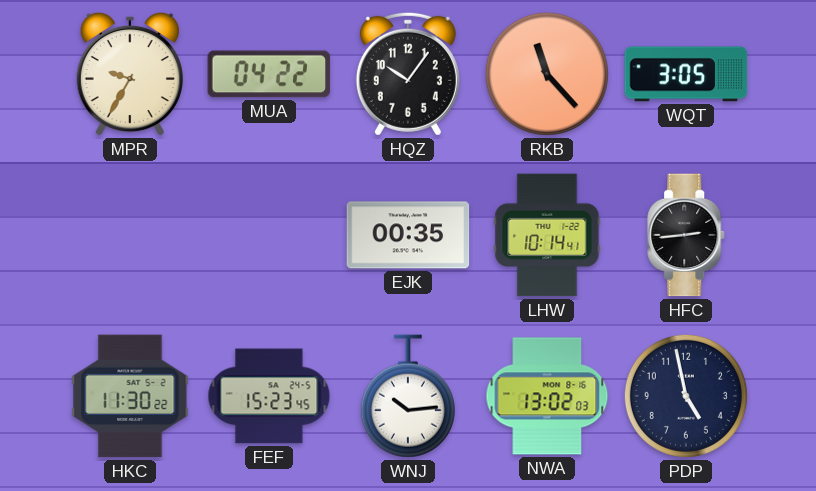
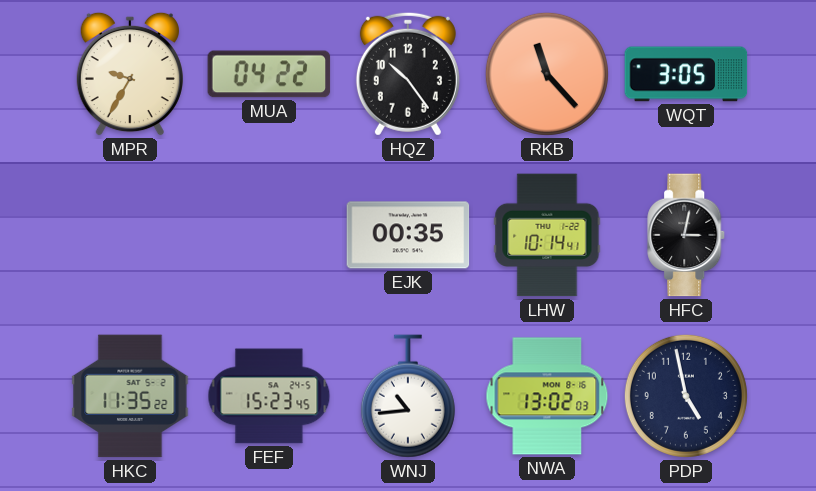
HQZ: 10:06 -> 10:24 (408, 74)
HFC: 2:44 -> 3:02 (687, 235)
HKC: 11:30 -> 11:35 (130, 396)
WNJ: 10:14 -> 10:44 (408, 396)
